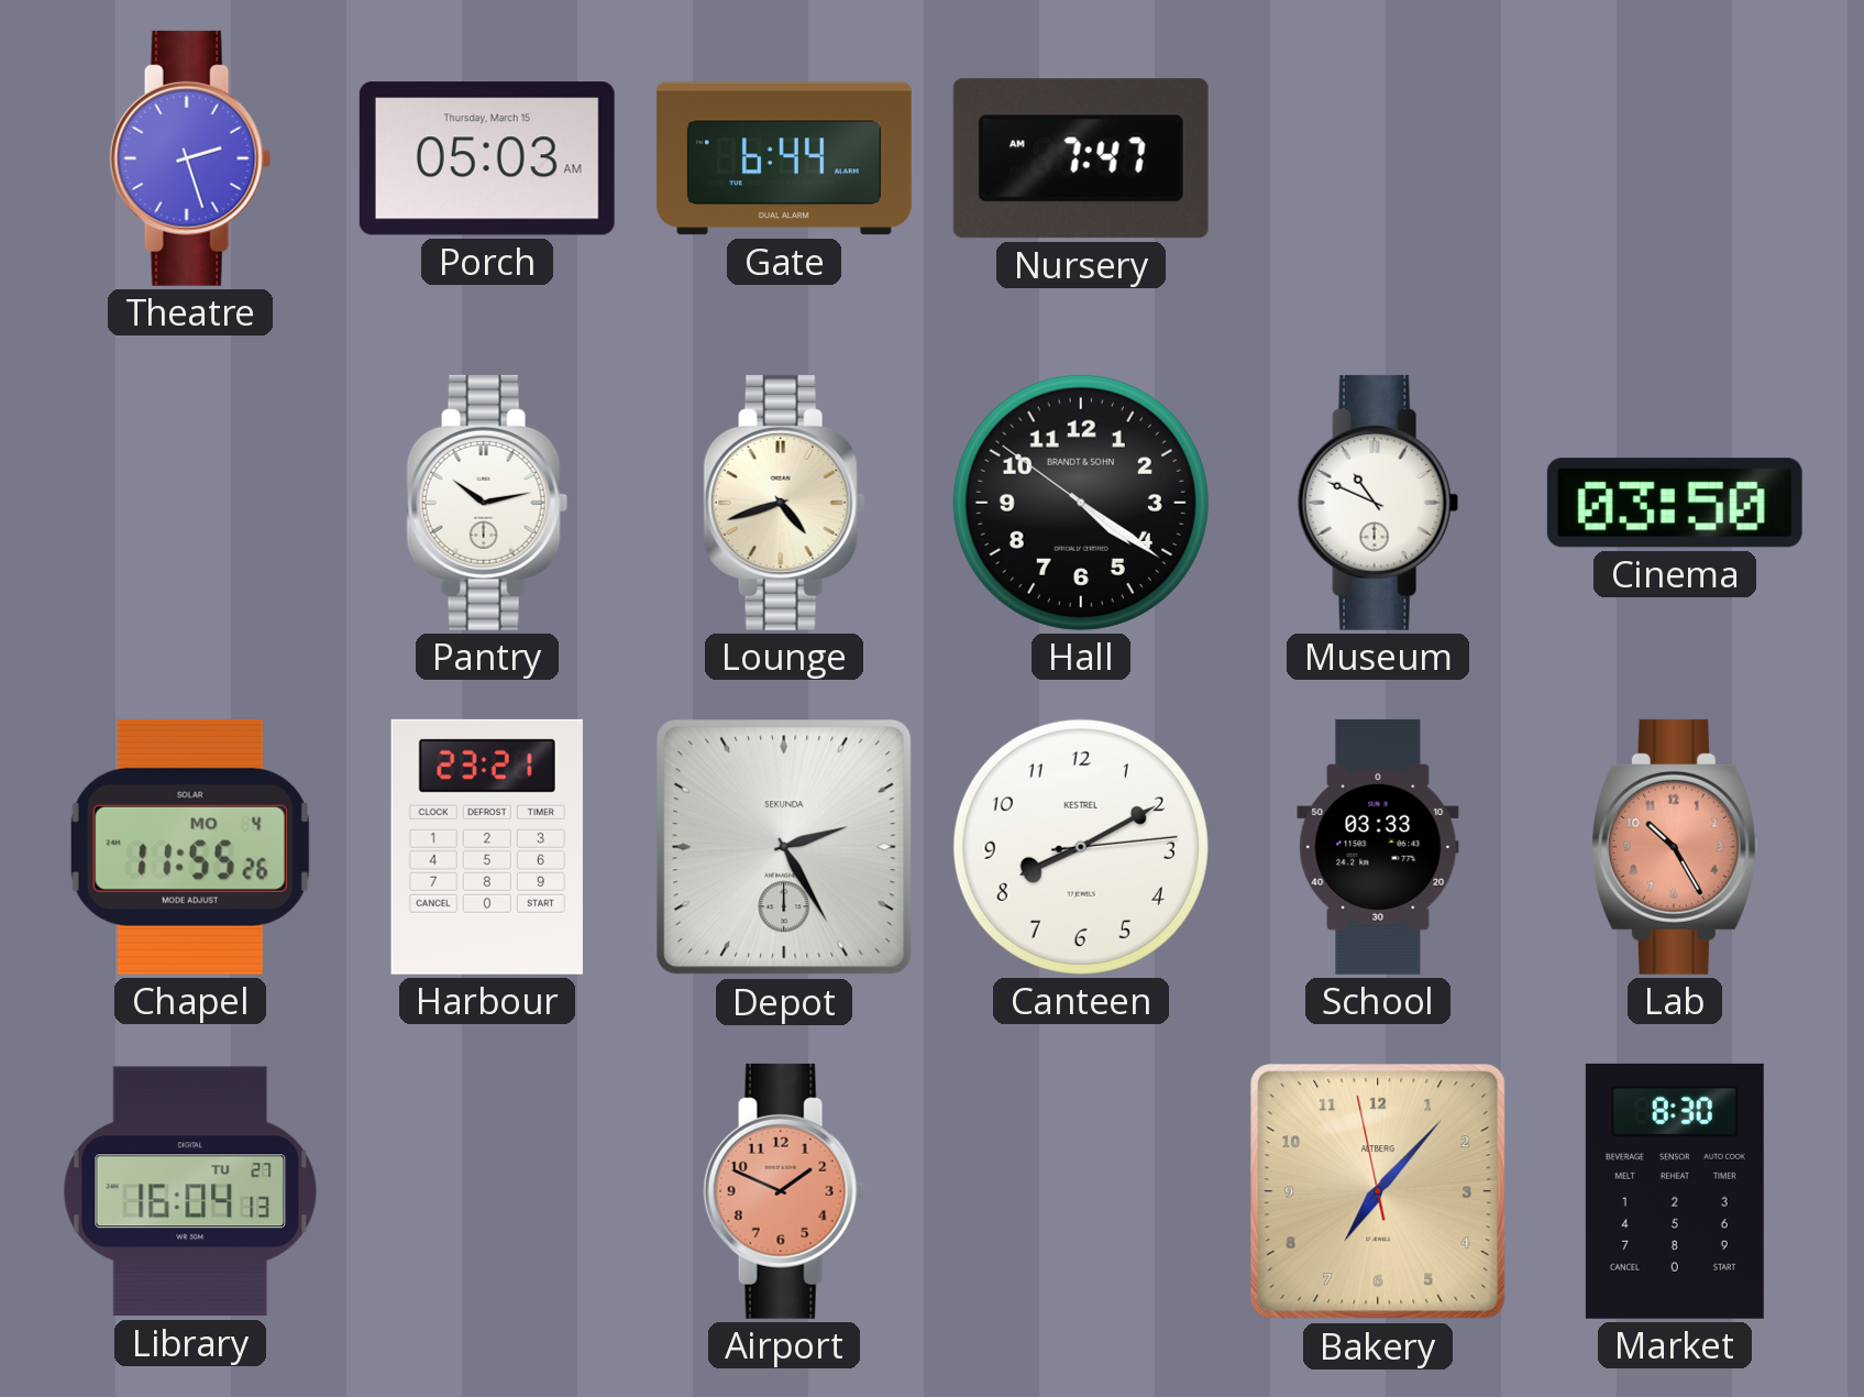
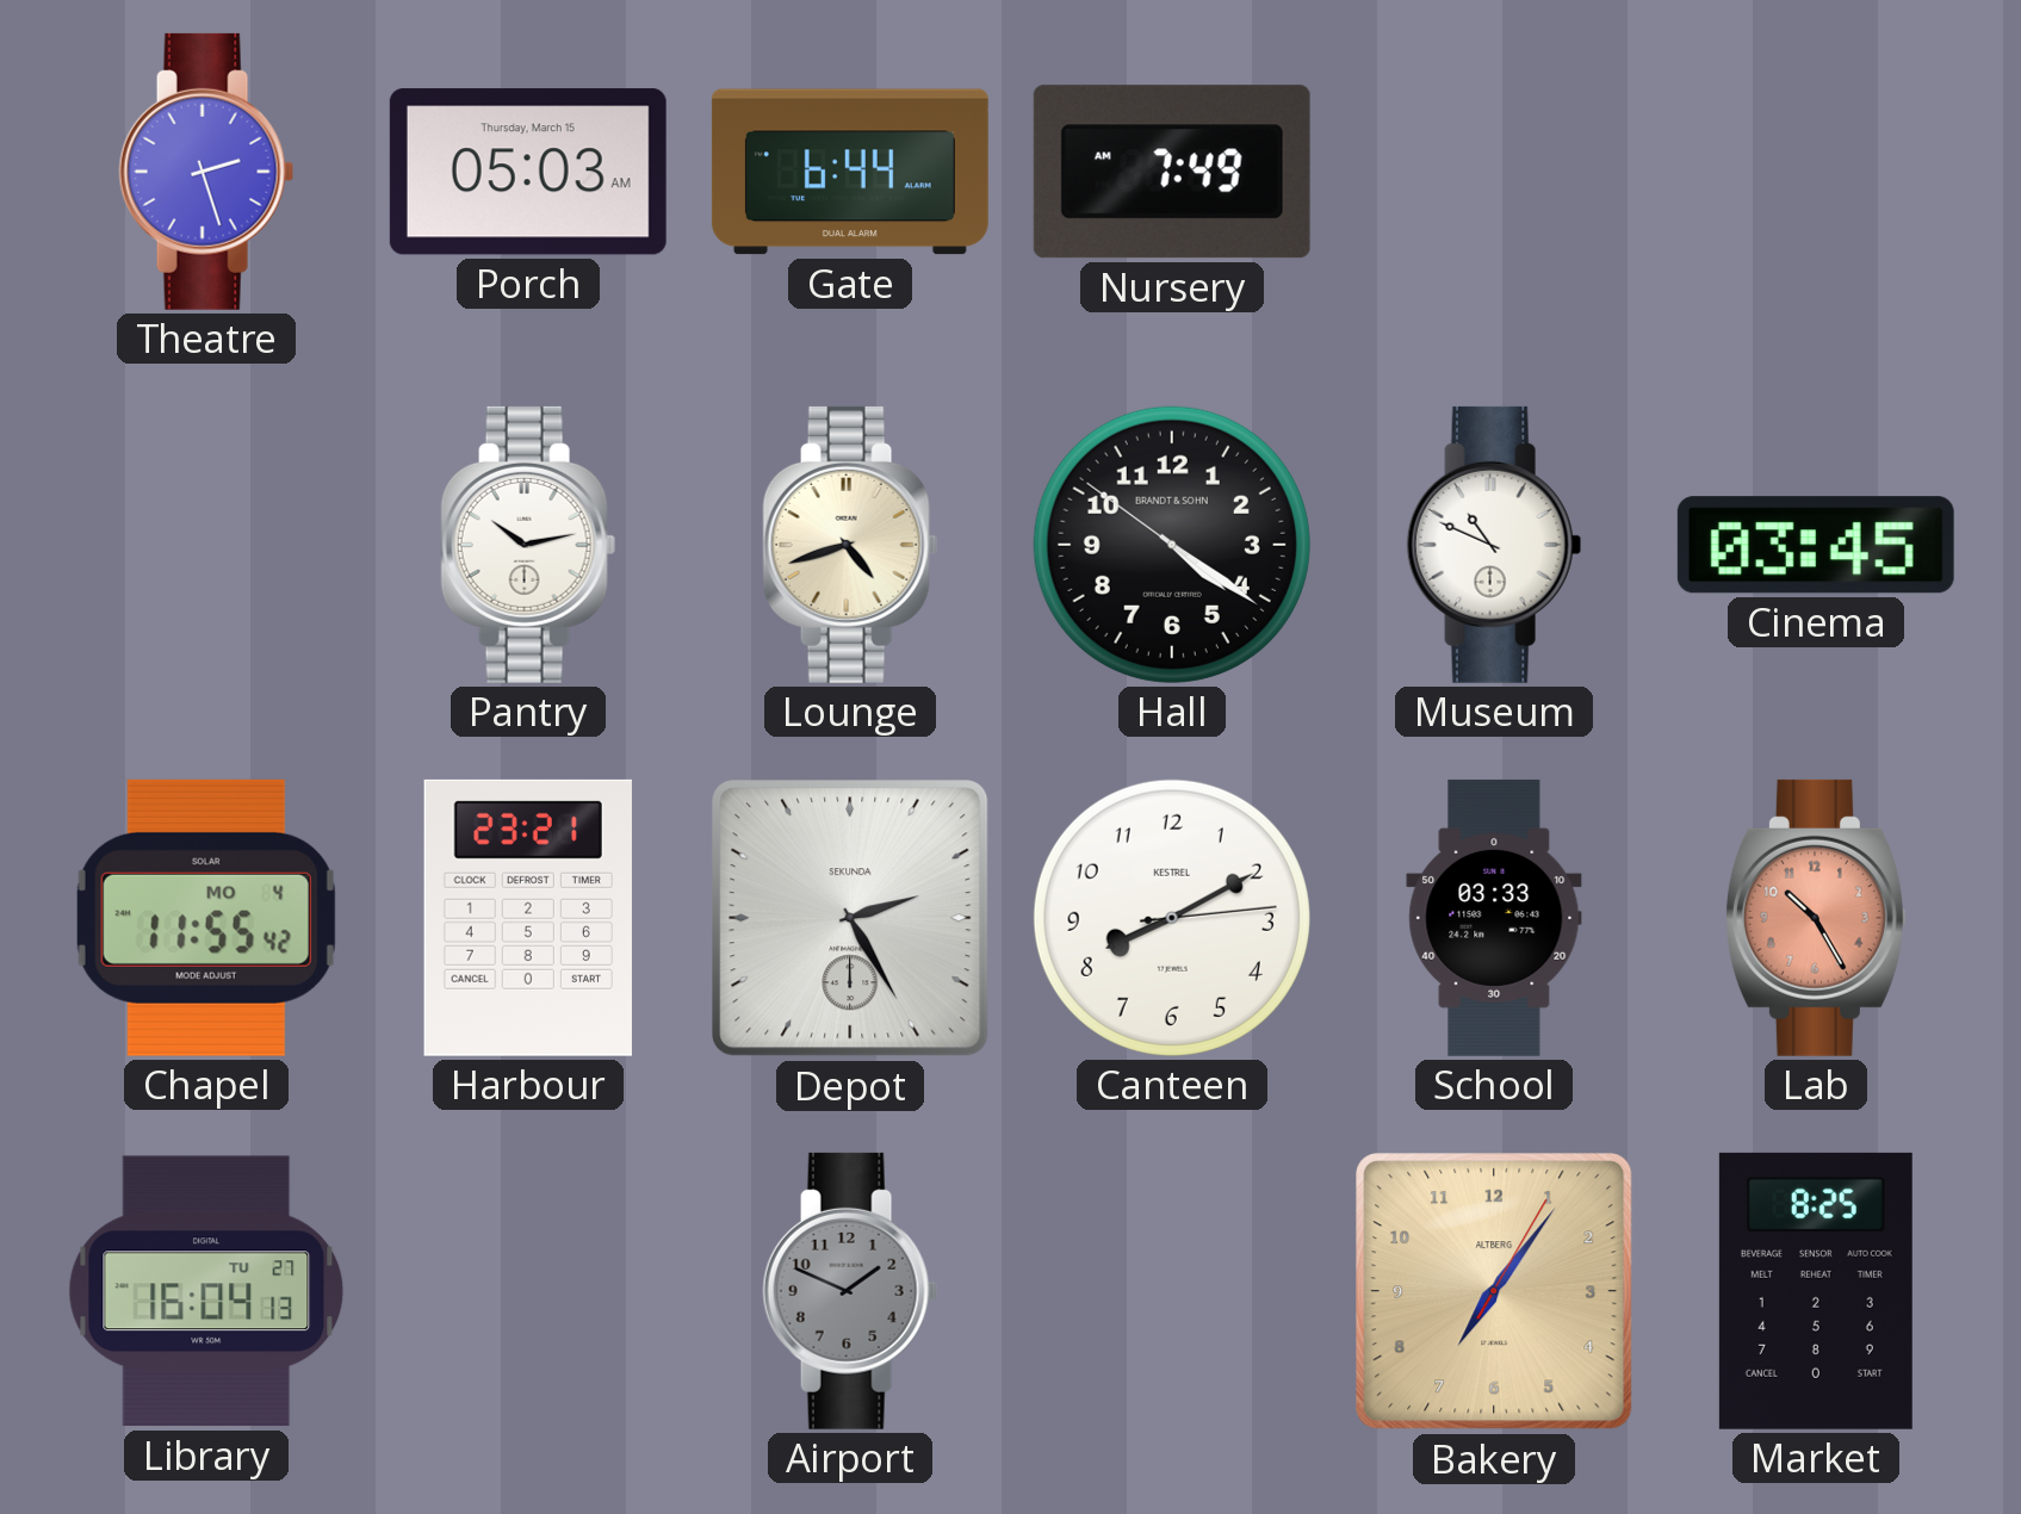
Nursery: 7:47 -> 7:49 (1172, 172)
Cinema: 03:50 -> 03:45 (1816, 545)
Chapel: 11:55:26 -> 11:55:42 (206, 918)
Airport dial: salmon -> grey (850, 1291)
Bakery: 7:06:58 -> 7:06:05 (1494, 1291)
Market: 8:30 -> 8:25 (1816, 1291)
